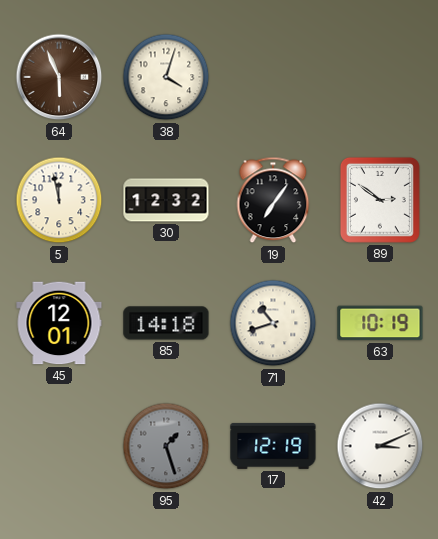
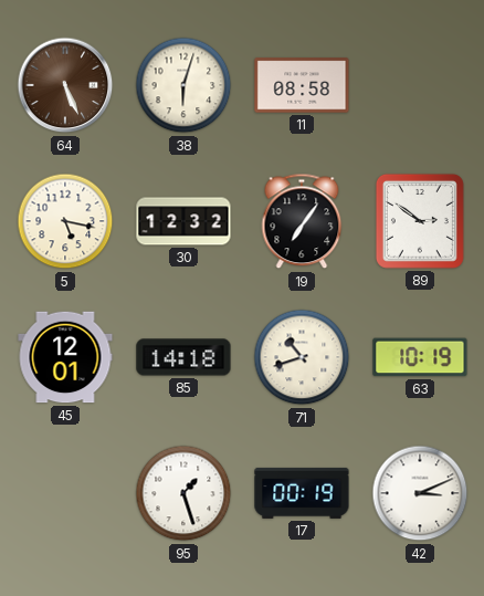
64: 5:56 -> 5:26 (65, 85)
38: 4:03 -> 6:03 (183, 85)
11: none -> 08:58 (302, 85)
5: 11:58 -> 5:17 (65, 221)
95 dial: grey -> white (183, 493)
17: 12:19 -> 00:19 (302, 493)
